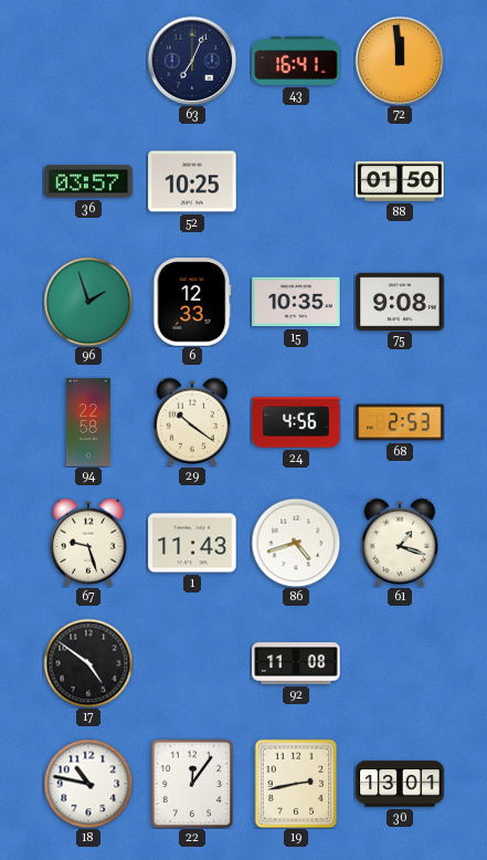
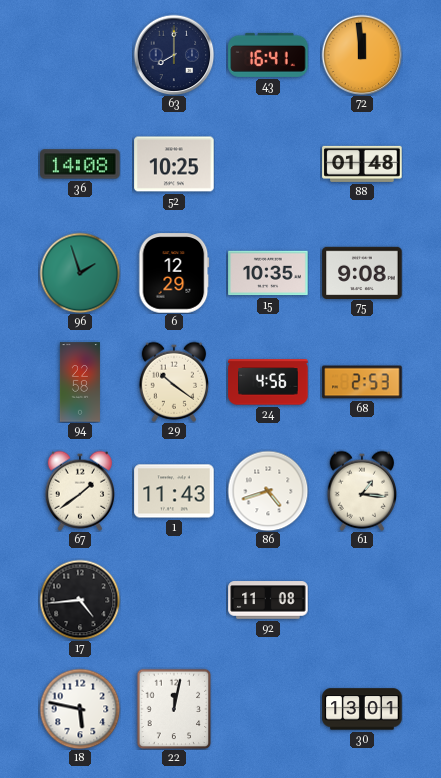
63: 7:04 -> 8:00 (174, 55)
36: 03:57 -> 14:08 (80, 164)
88: 01:50 -> 01:48 (362, 164)
6: 12:33 -> 12:29 (174, 273)
67: 9:27 -> 1:39 (79, 491)
61: 1:18 -> 1:16 (361, 491)
17: 4:51 -> 4:44 (80, 600)
18: 10:47 -> 5:47 (80, 709)
22: 12:06 -> 12:02 (174, 709)
19: 2:43 -> none (296, 784)
